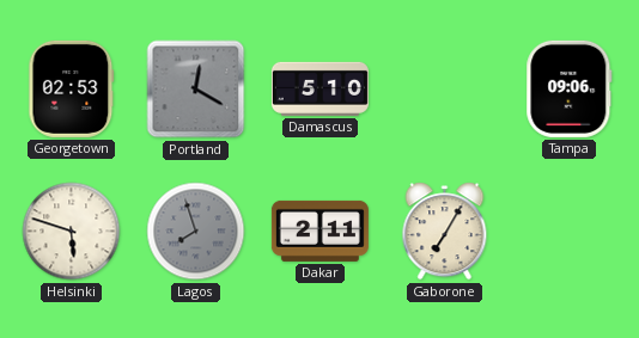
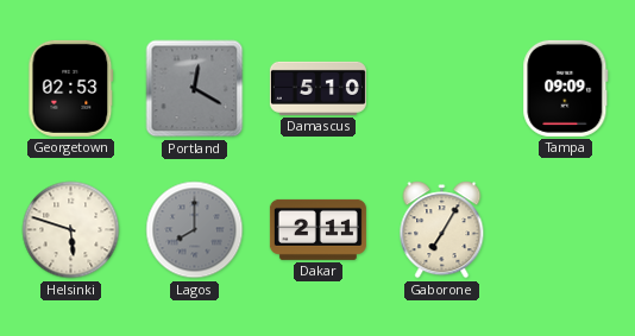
Tampa: 09:06 -> 09:09 (566, 88)
Lagos: 7:57 -> 8:00 (195, 230)
